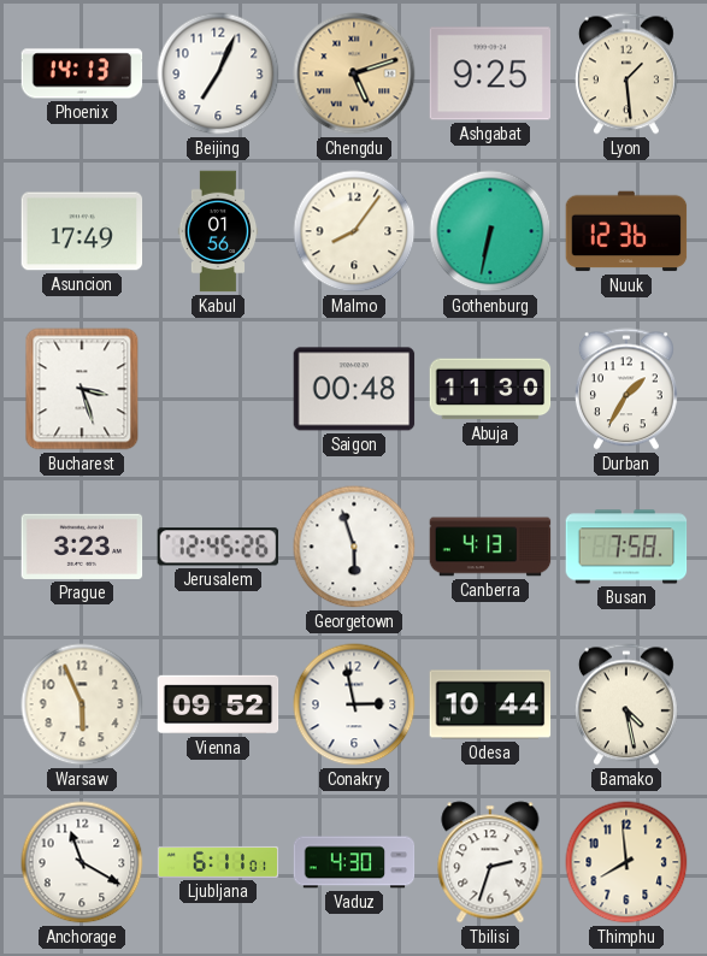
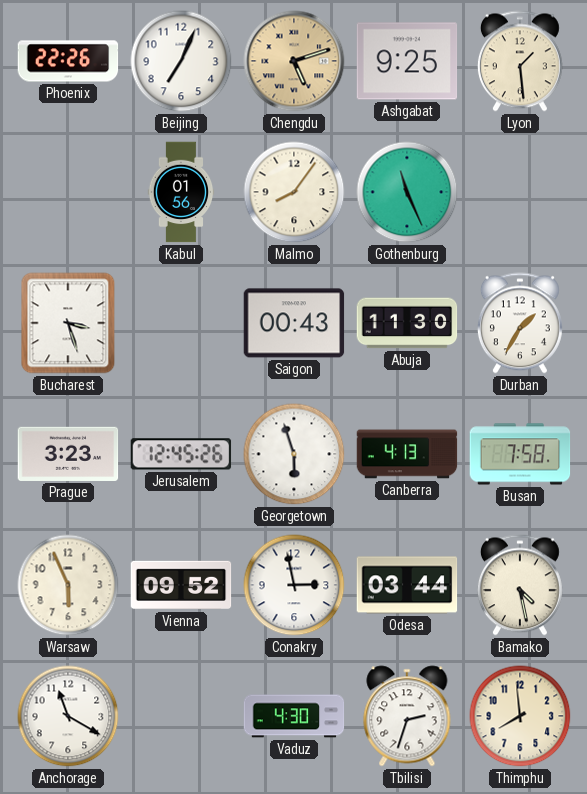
Phoenix: 14:13 -> 22:26 (68, 61)
Asuncion: 17:49 -> none (82, 231)
Gothenburg: 6:32 -> 11:26 (407, 192)
Nuuk: 12:36 -> none (626, 231)
Saigon: 00:48 -> 00:43 (294, 323)
Odesa: 10:44 -> 03:44 (407, 585)
Ljubljana: 6:11 -> none (218, 862)
